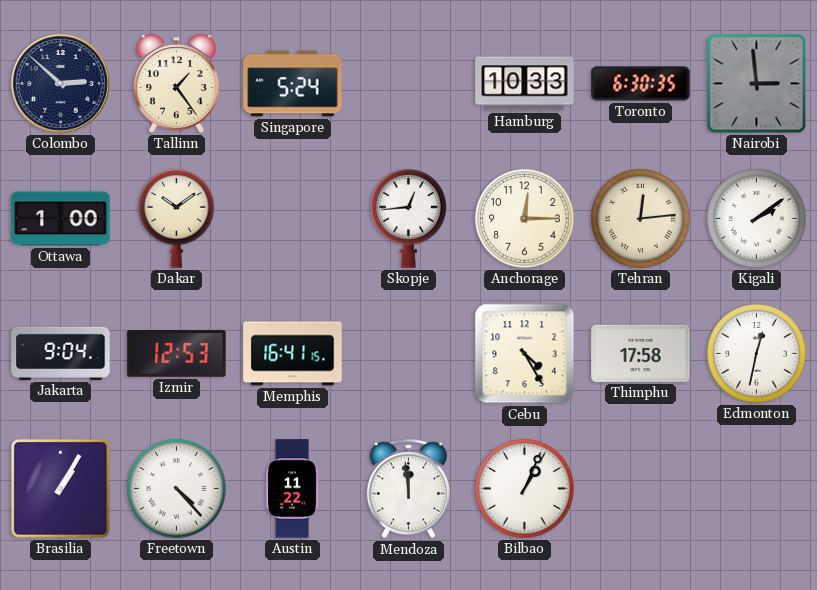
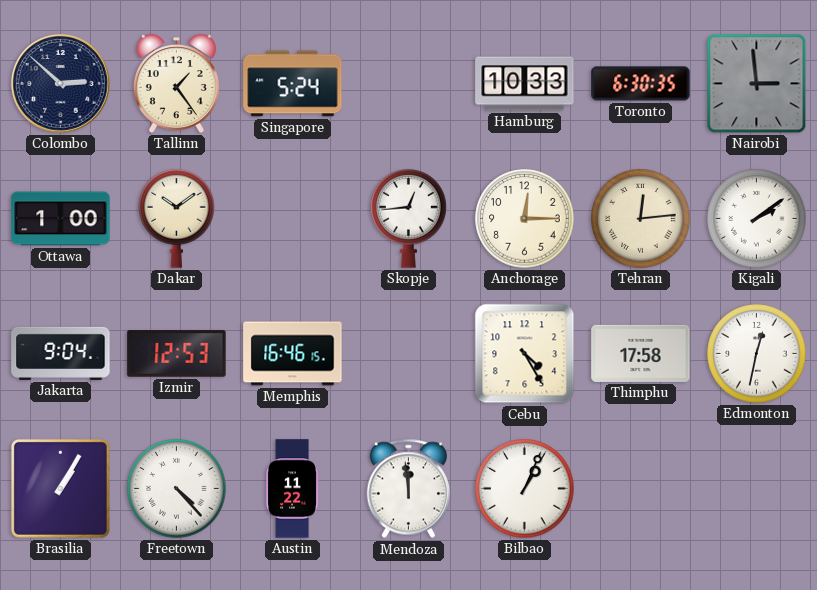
Memphis: 16:41 -> 16:46 (293, 354)
